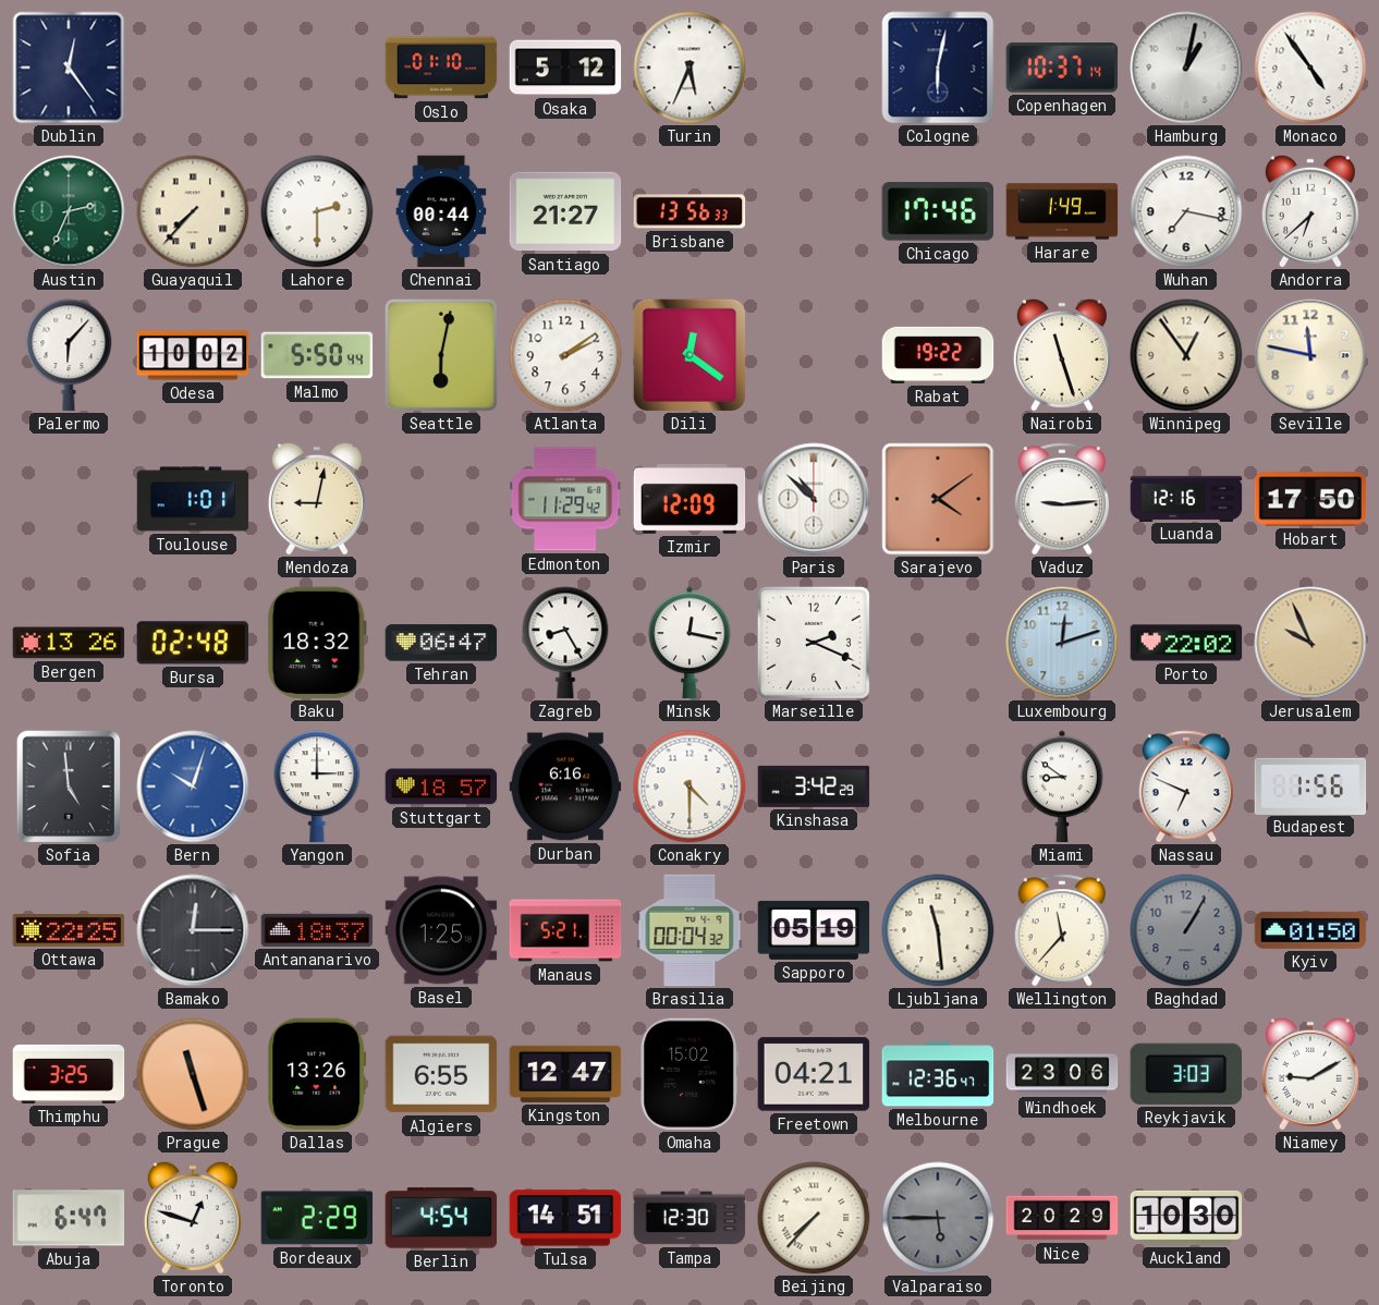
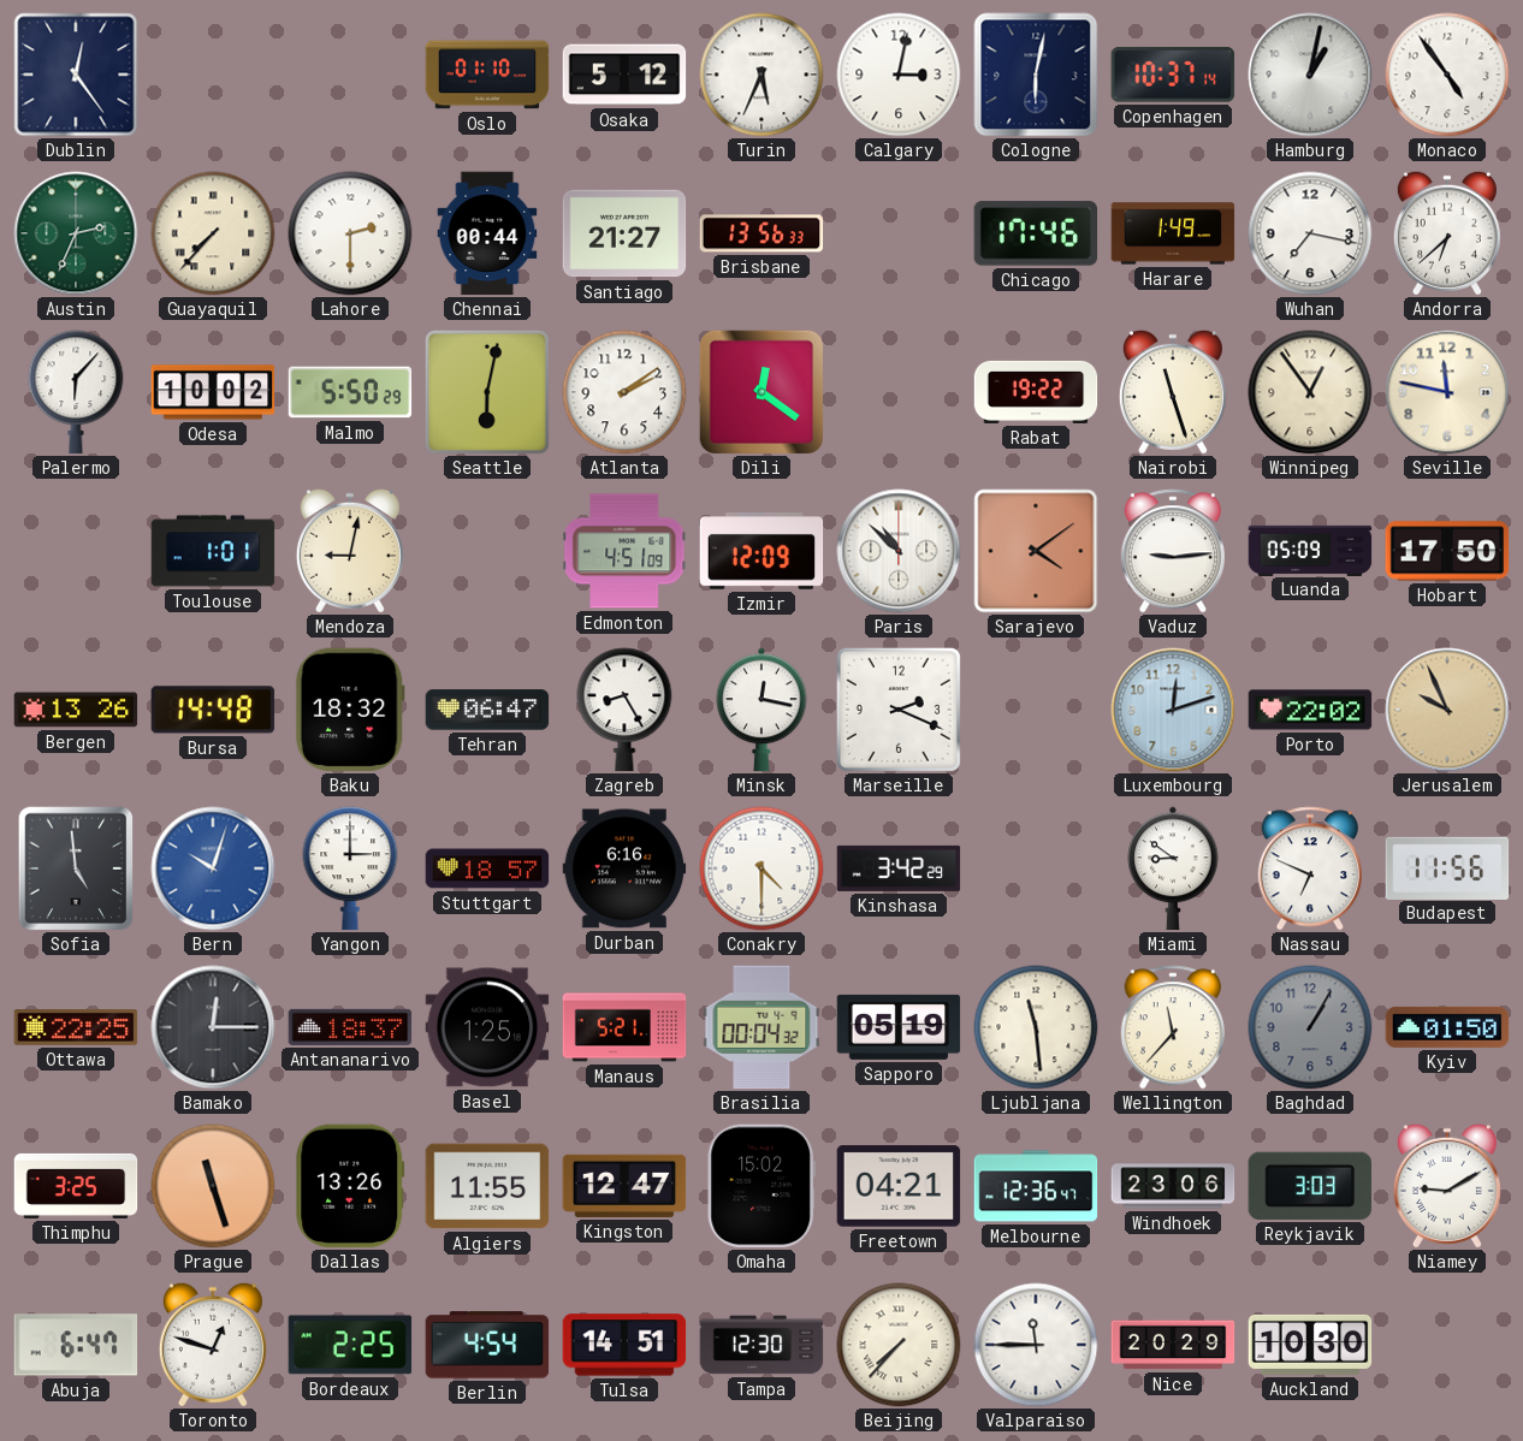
Calgary: none -> 3:02 (899, 75)
Malmo: 5:50:44 -> 5:50:29 (350, 392)
Edmonton: 11:29 -> 4:51 (624, 551)
Luanda: 12:16 -> 05:09 (1310, 550)
Bursa: 02:48 -> 14:48 (213, 710)
Budapest: 1:56 -> 11:56 (1447, 867)
Algiers: 6:55 -> 11:55 (487, 1186)
Bordeaux: 2:29 -> 2:25 (350, 1345)
Valparaiso: 5:45 -> 11:45 (1036, 1345)
Valparaiso dial: grey -> white (1036, 1345)
